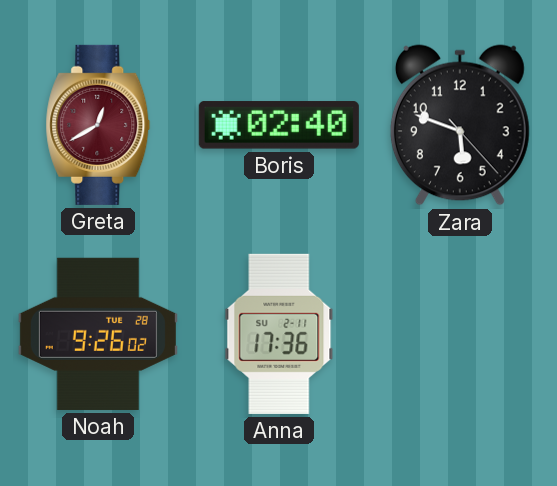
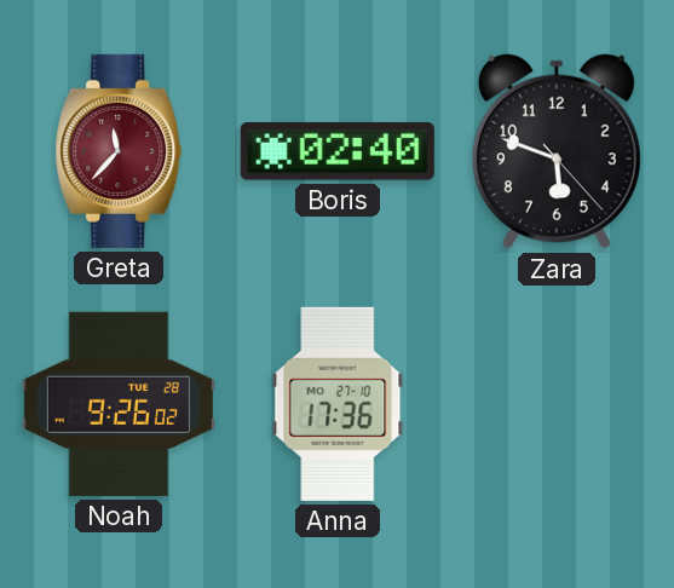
Greta: 12:40 -> 11:37 (119, 151)
Anna date: SU 2-11 -> MO 27-10 (338, 404)
